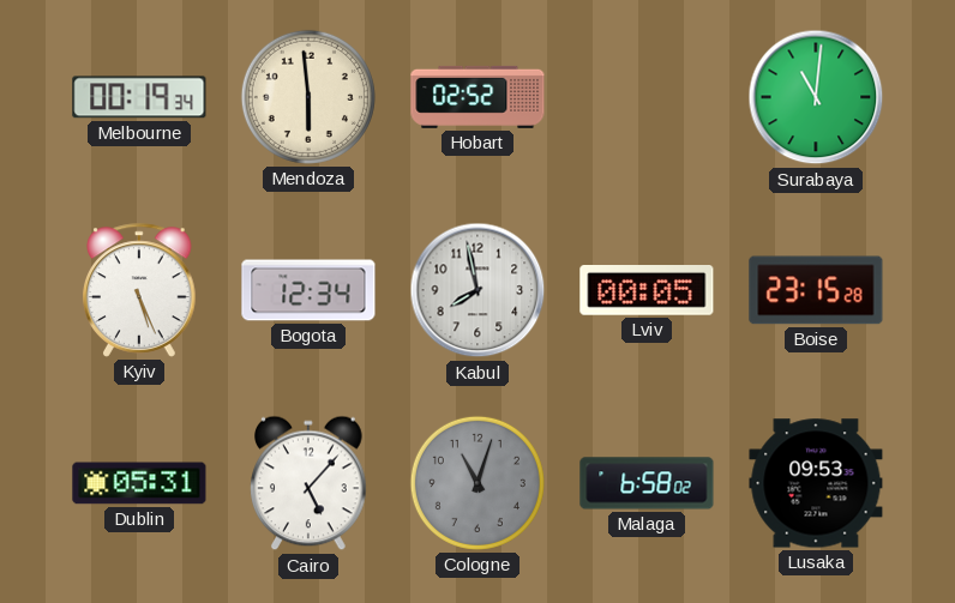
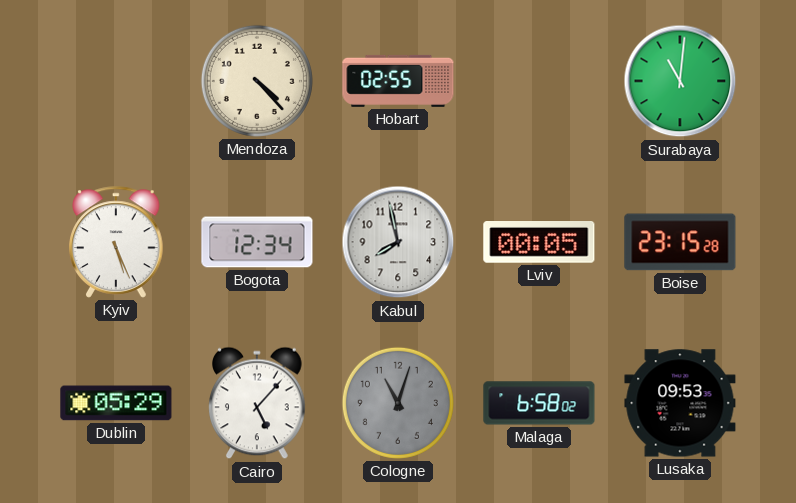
Melbourne: 00:19 -> none (139, 97)
Mendoza: 5:59 -> 4:23 (257, 81)
Hobart: 02:52 -> 02:55 (398, 81)
Dublin: 05:31 -> 05:29 (116, 403)
